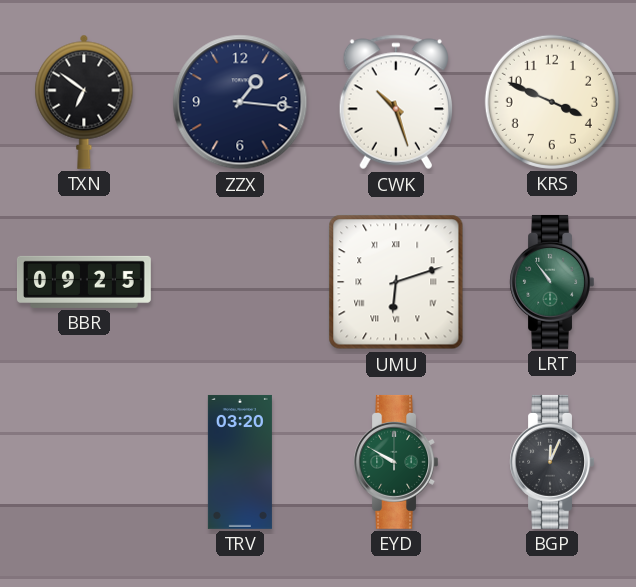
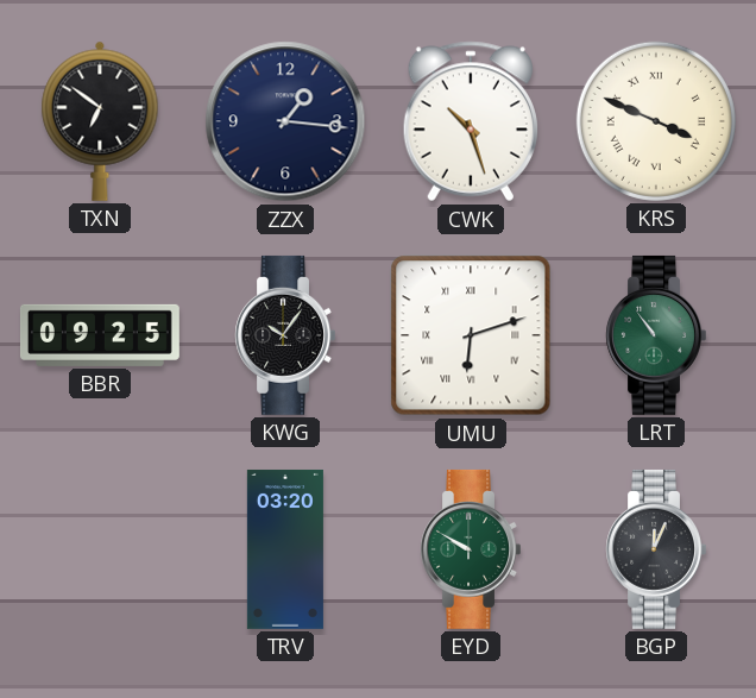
KRS numerals: Arabic -> Roman (656, 121)
KWG: none -> 10:06 (284, 335)
